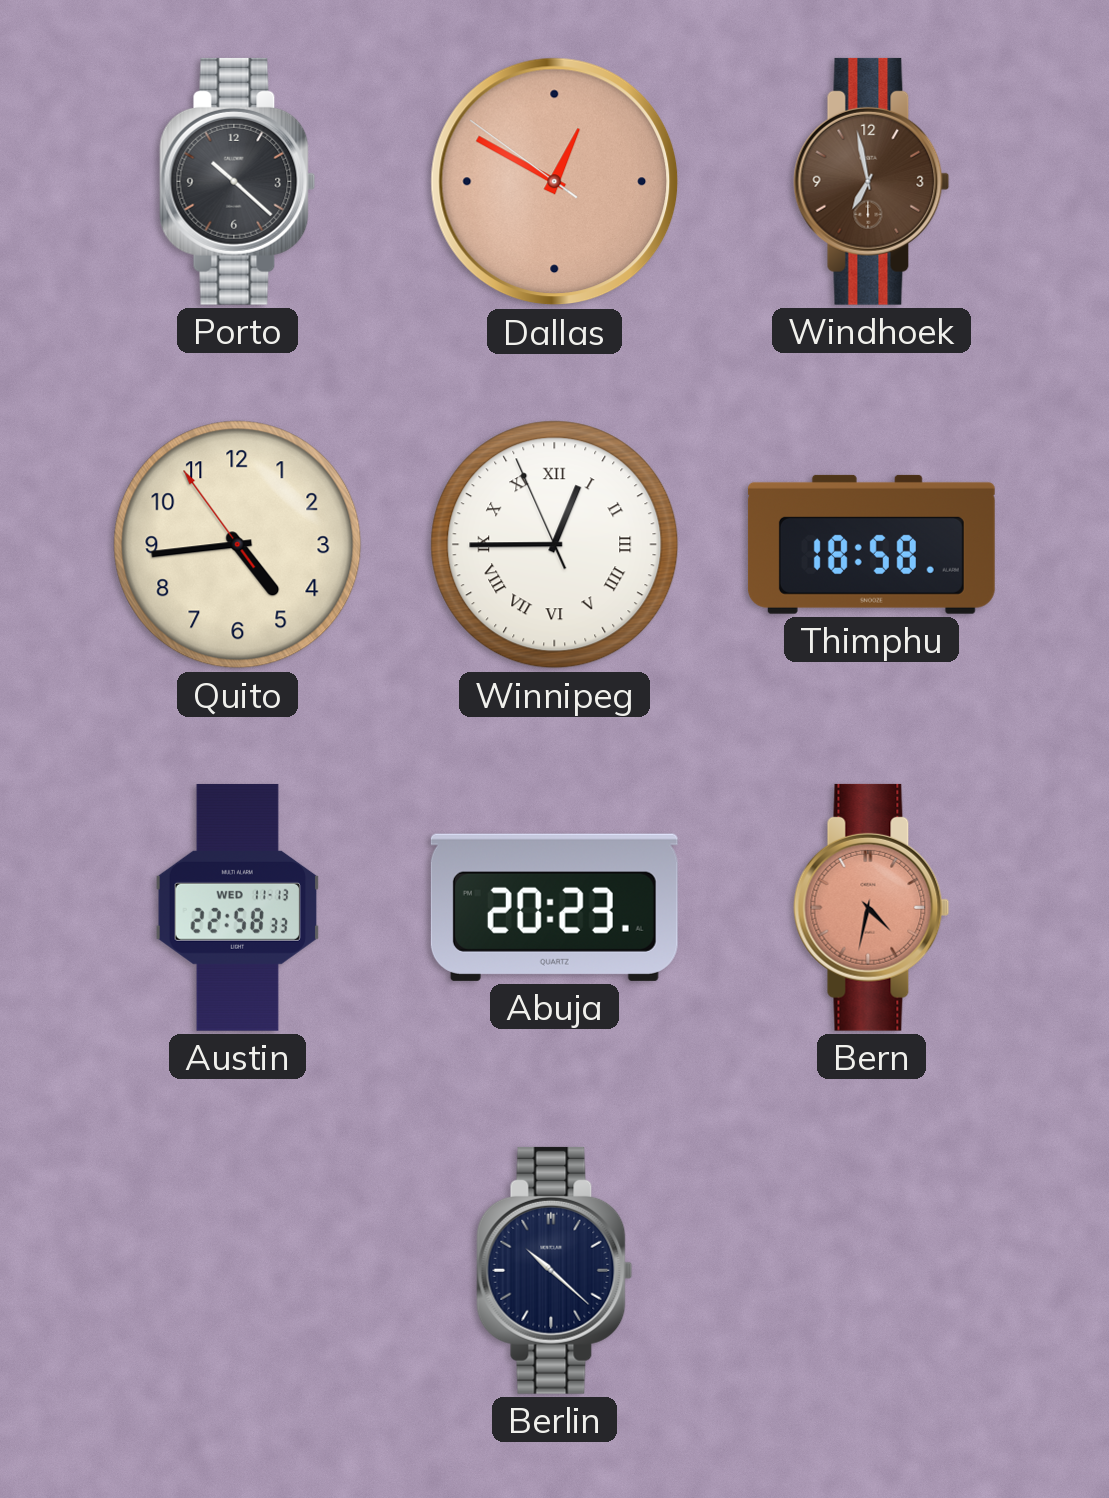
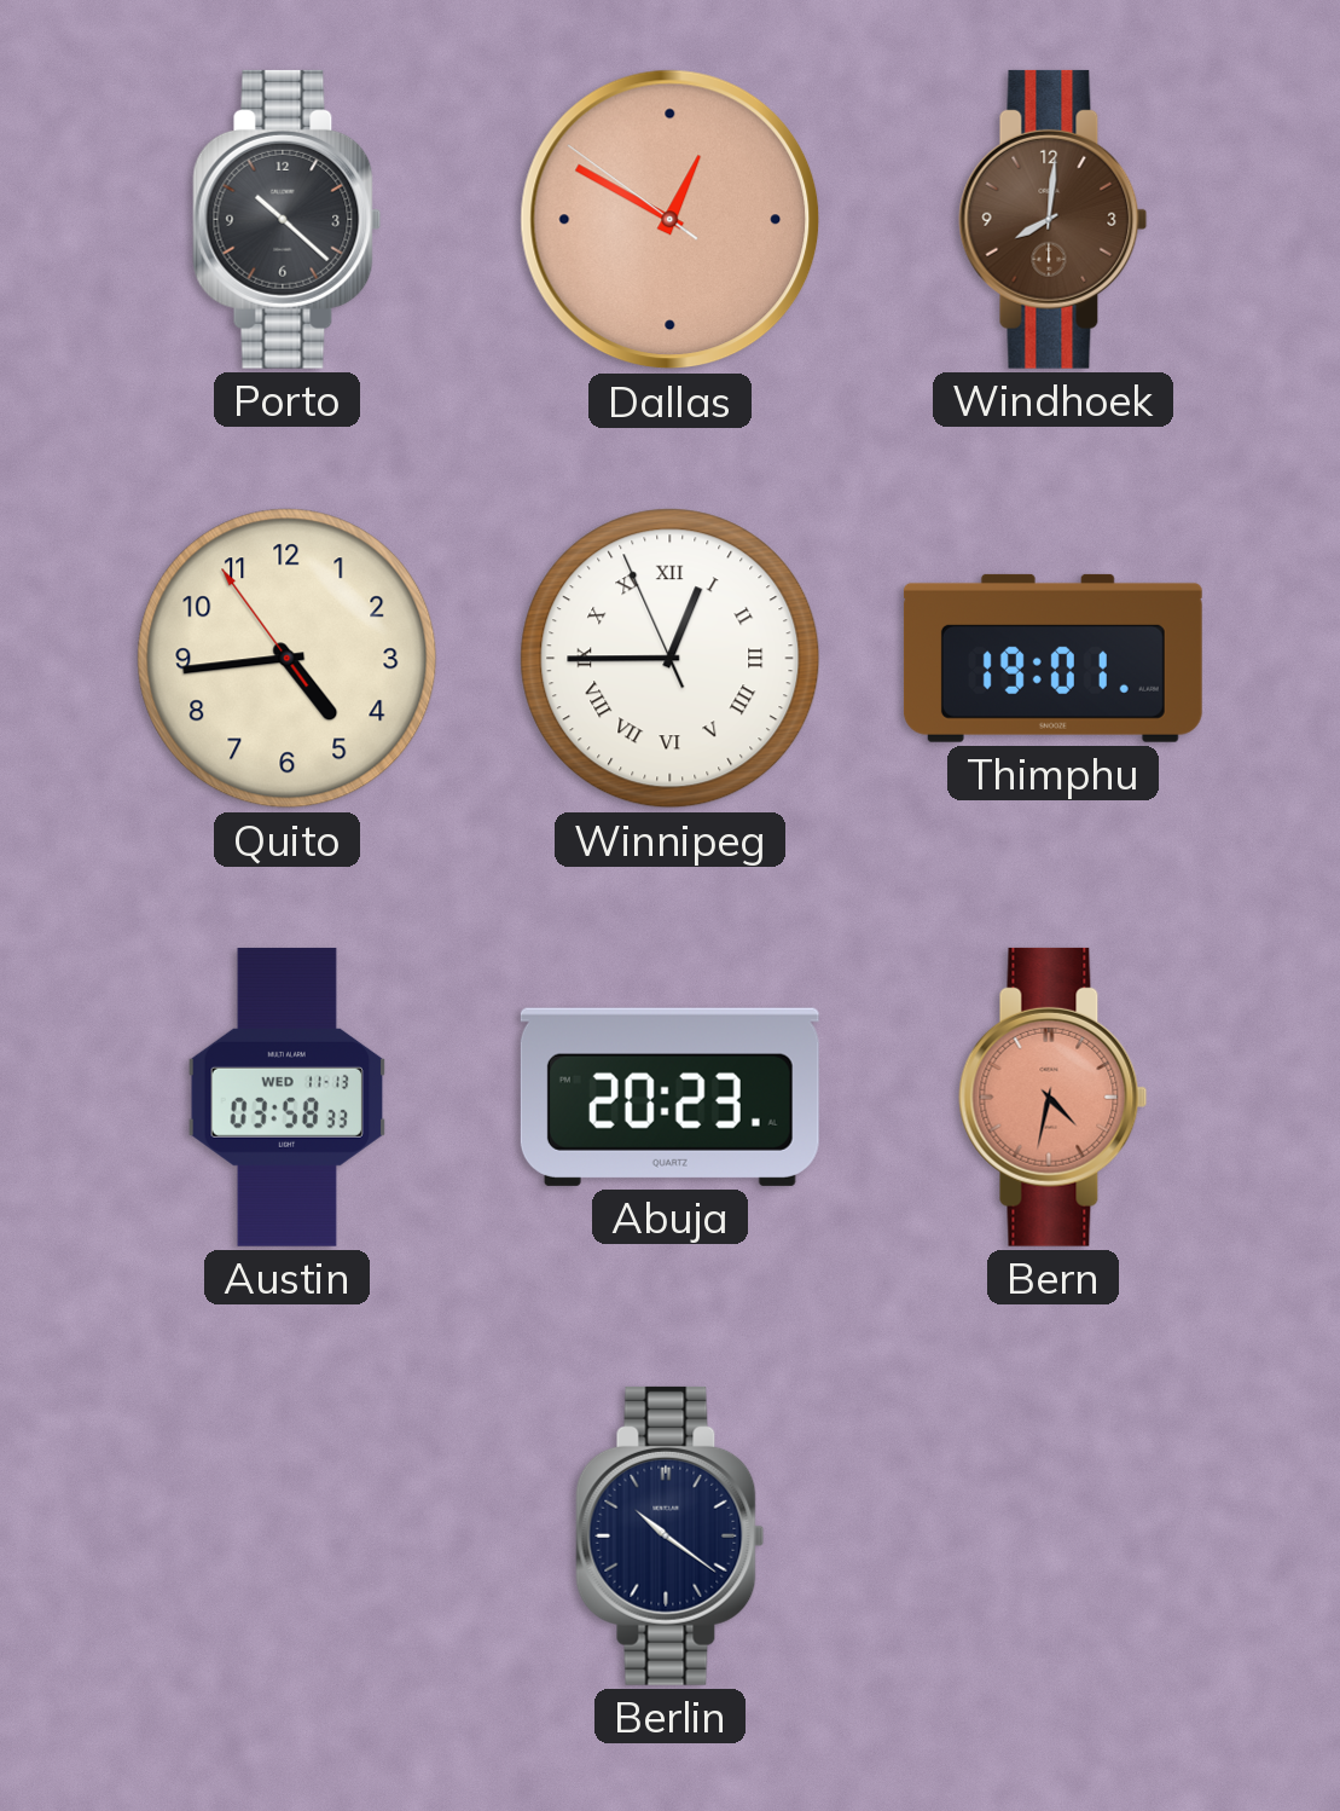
Windhoek: 6:58 -> 8:01 (1054, 219)
Thimphu: 18:58 -> 19:01 (1052, 658)
Austin: 22:58 -> 03:58 (288, 1097)
Berlin: 10:22 -> 10:21 (671, 1535)
